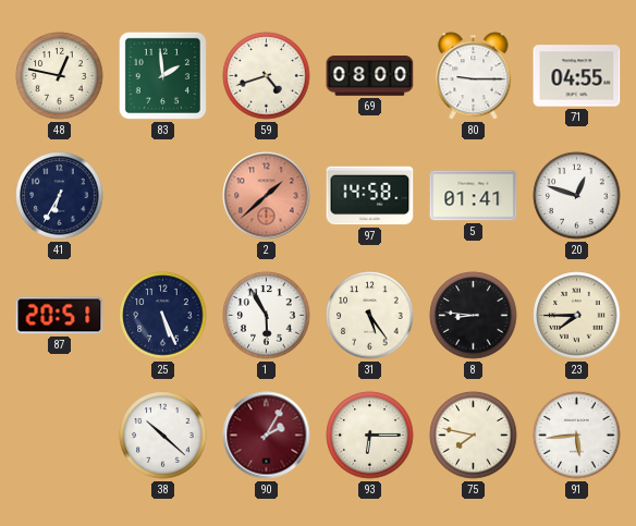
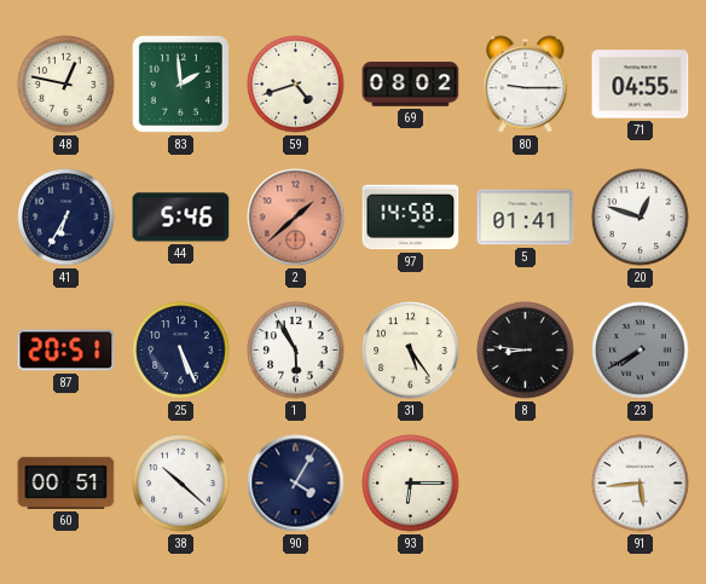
69: 08:00 -> 08:02 (411, 85)
44: none -> 5:46 (181, 218)
23: 7:45 -> 7:40 (641, 351)
23 dial: cream -> grey (641, 351)
60: none -> 00:51 (66, 482)
90: 2:05 -> 4:05 (296, 484)
90 dial: burgundy -> navy (296, 484)
75: 7:47 -> none (474, 436)
